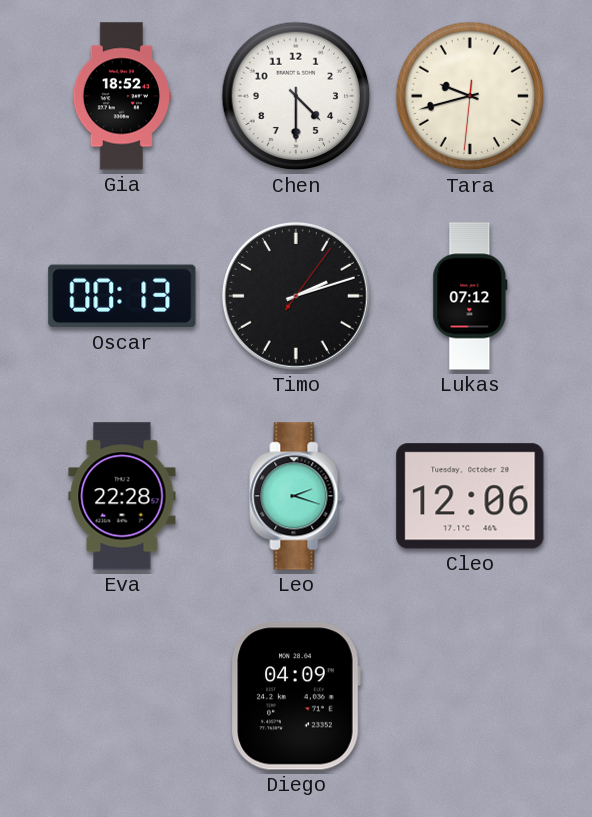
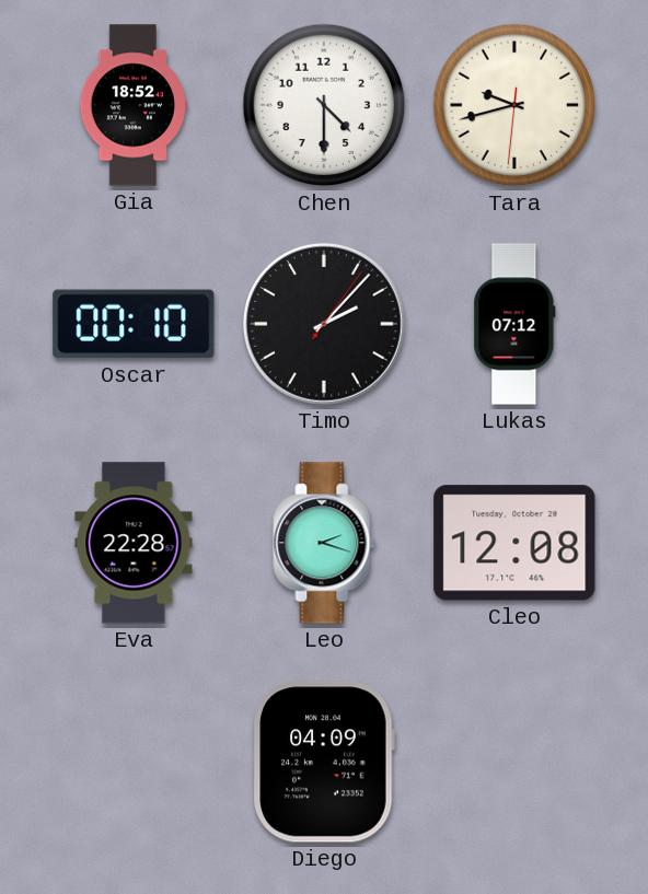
Oscar: 00:13 -> 00:10 (134, 324)
Timo: 2:12 -> 2:07 (324, 324)
Cleo: 12:06 -> 12:08 (514, 543)
